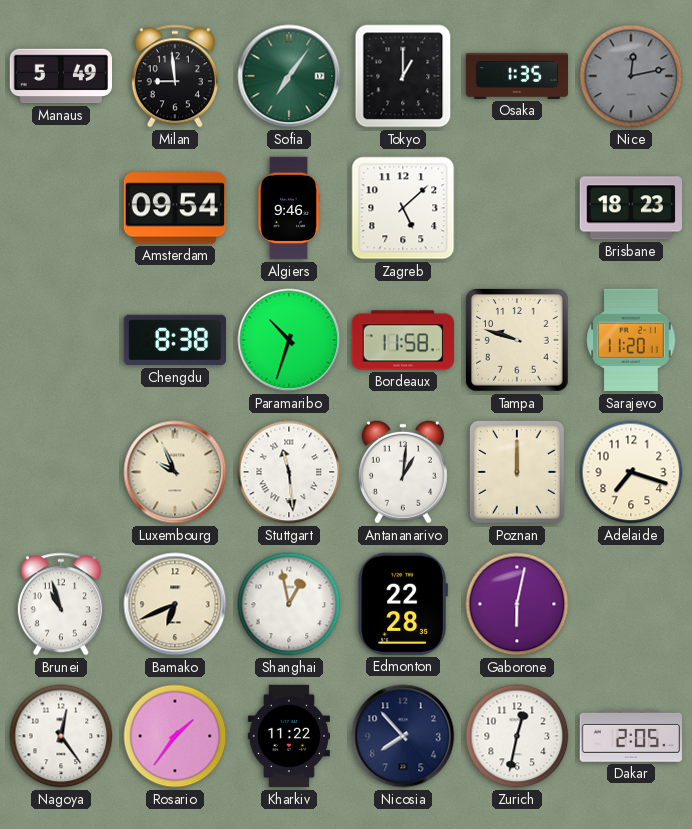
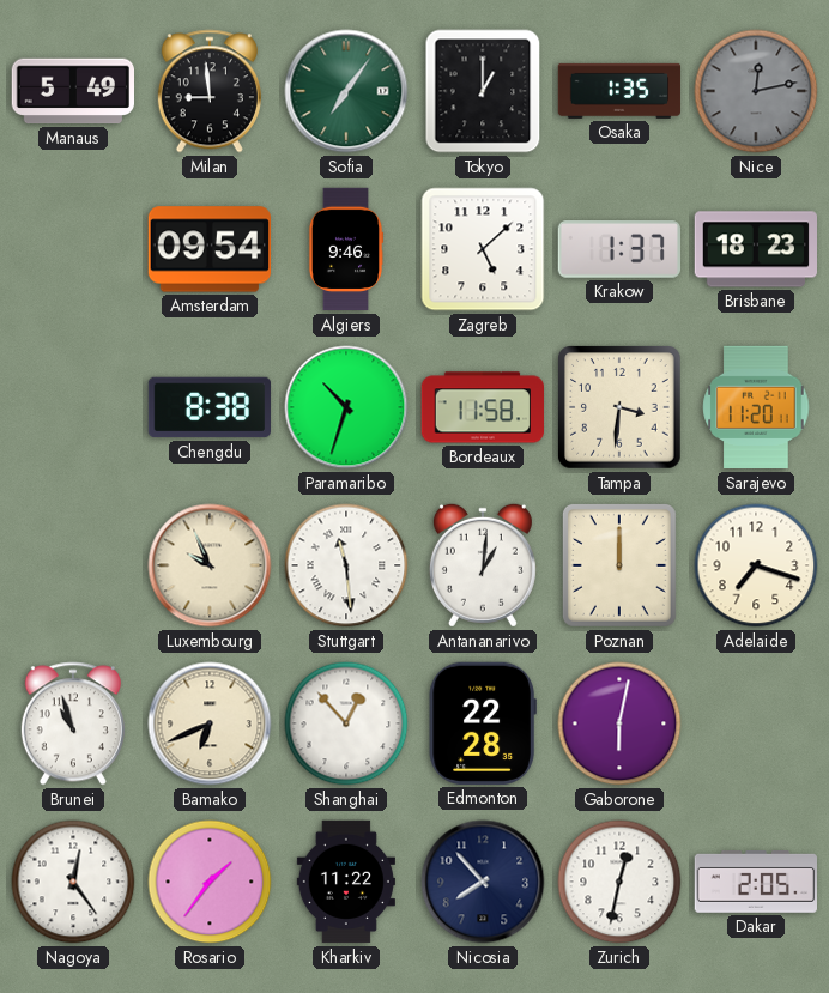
Krakow: none -> 1:37 (618, 249)
Tampa: 9:48 -> 3:31 (619, 407)
Shanghai: 12:58 -> 12:53 (346, 723)
